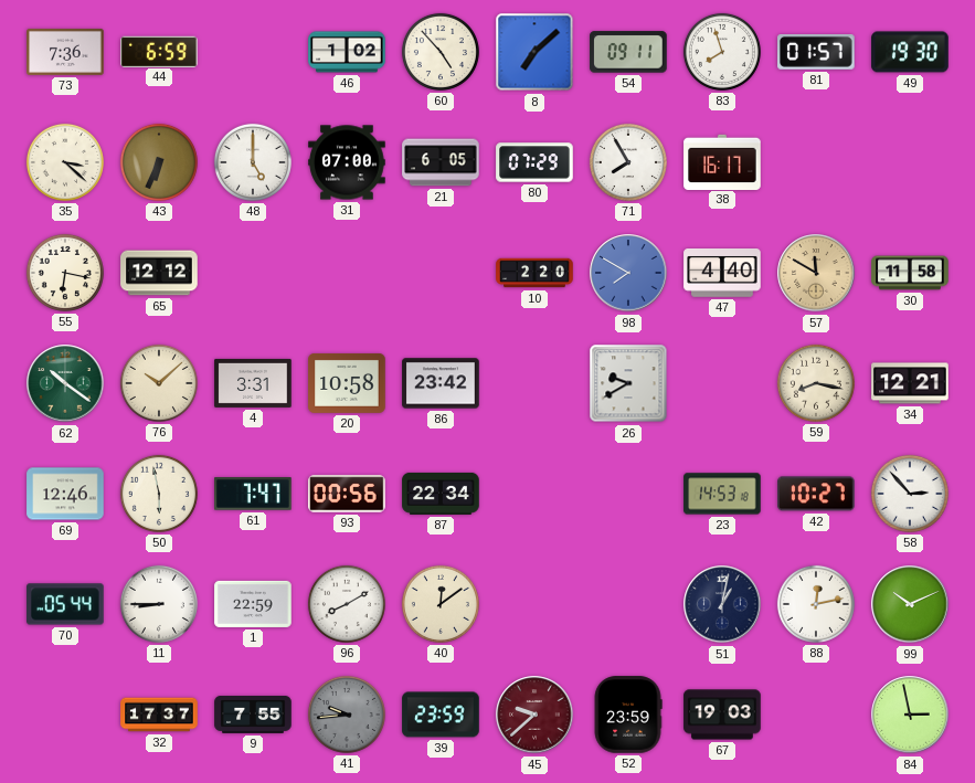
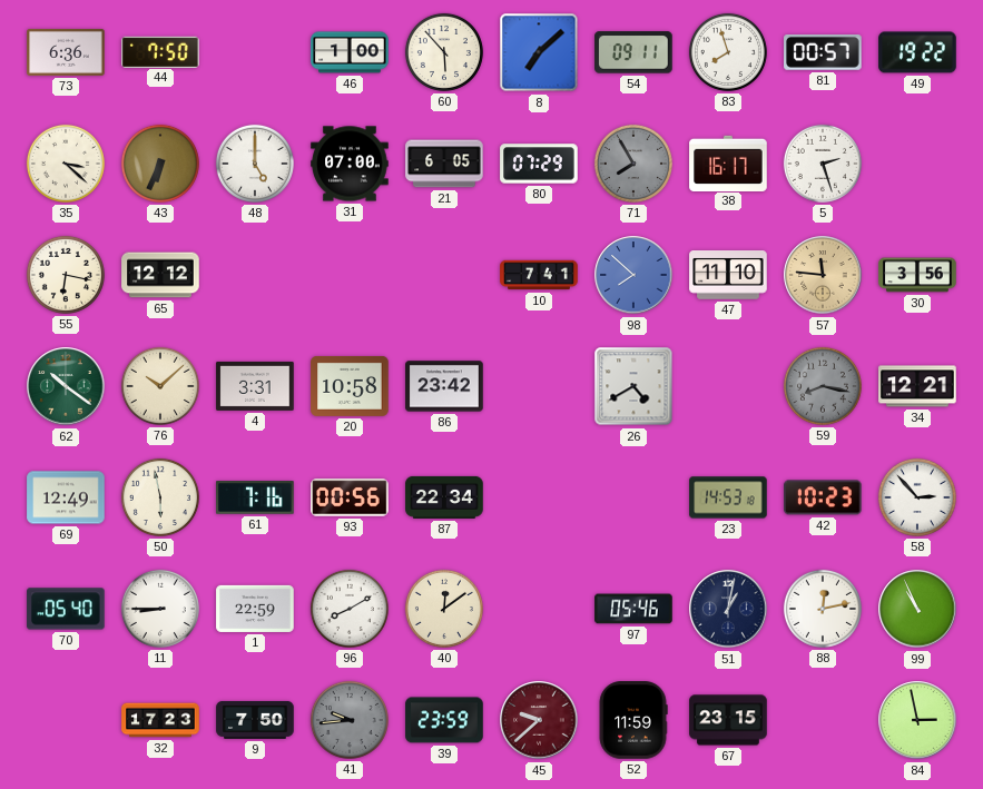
73: 7:36 -> 6:36 (66, 52)
44: 6:59 -> 7:50 (160, 51)
46: 1:02 -> 1:00 (350, 52)
60: 4:53 -> 5:53 (444, 52)
81: 01:57 -> 00:57 (823, 53)
49: 19:30 -> 19:22 (917, 52)
71 dial: white -> grey (633, 164)
5: none -> 2:27 (823, 164)
10: 2:20 -> 7:41 (539, 275)
98: 7:50 -> 7:52 (633, 275)
47: 4:40 -> 11:10 (728, 276)
57: 11:50 -> 11:46 (823, 275)
30: 11:58 -> 3:56 (917, 275)
26: 9:40 -> 4:40 (633, 386)
59 dial: cream -> grey (823, 386)
69: 12:46 -> 12:49 (66, 497)
61: 7:47 -> 7:16 (255, 497)
42: 10:27 -> 10:23 (823, 497)
70: 05:44 -> 05:40 (66, 609)
97: none -> 05:46 (633, 609)
99: 10:11 -> 10:56 (917, 609)
32: 17:37 -> 17:23 (160, 720)
9: 7:55 -> 7:50 (255, 720)
52: 23:59 -> 11:59 (633, 720)
67: 19:03 -> 23:15 (728, 720)
